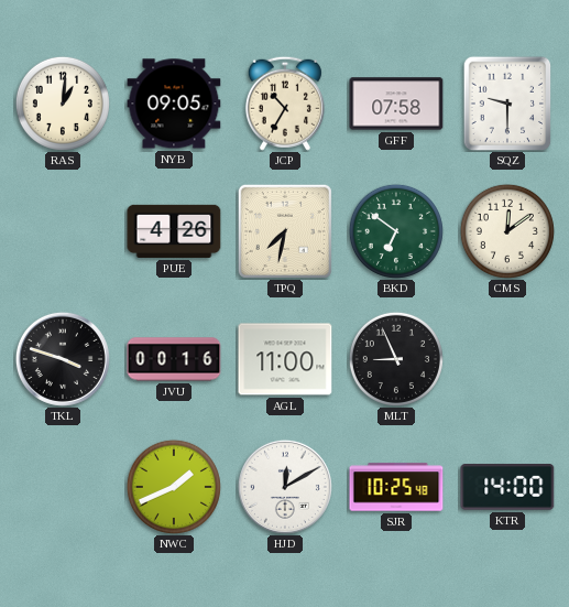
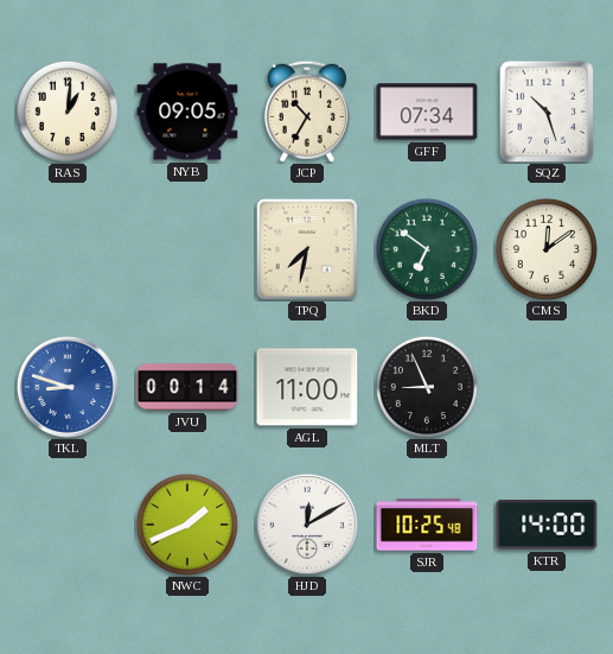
GFF: 07:58 -> 07:34 (427, 112)
SQZ: 9:30 -> 10:27 (547, 112)
PUE: 4:26 -> none (174, 231)
TKL: 3:48 -> 8:48 (68, 387)
TKL dial: black -> blue (68, 387)
JVU: 00:16 -> 00:14 (187, 387)
